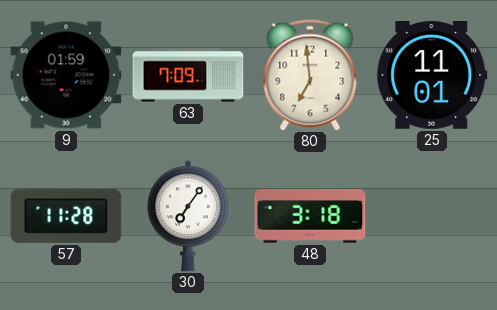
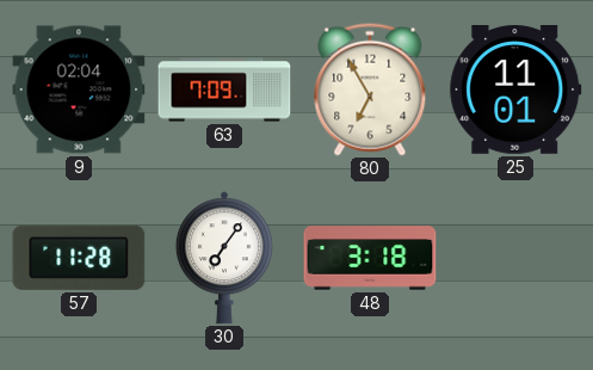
9: 01:59 -> 02:04 (79, 90)
80: 6:59 -> 6:55 (370, 90)
